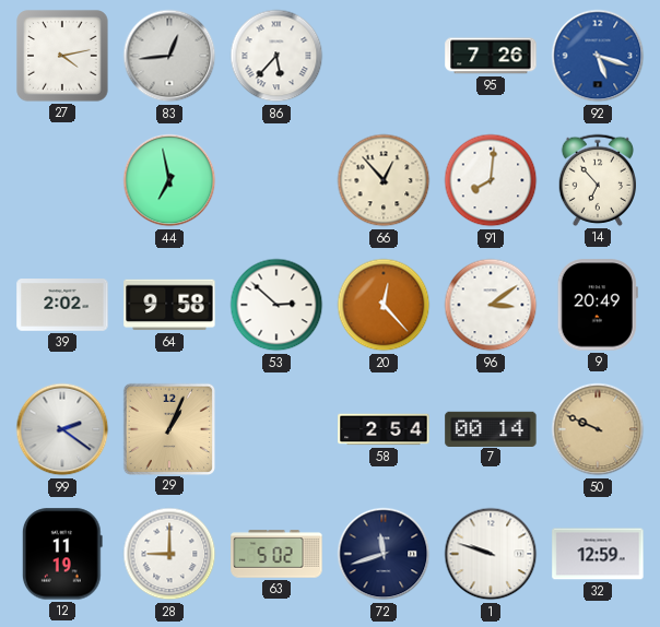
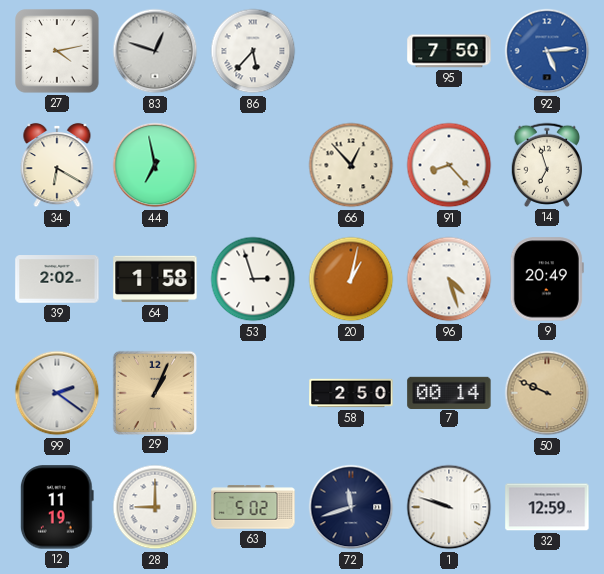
83: 12:44 -> 12:48 (155, 51)
95: 7:26 -> 7:50 (449, 51)
92: 5:18 -> 5:14 (547, 51)
34: none -> 6:20 (57, 165)
91: 8:01 -> 8:23 (449, 165)
14: 6:53 -> 6:57 (546, 165)
64: 9:58 -> 1:58 (155, 279)
53: 2:52 -> 2:57 (253, 279)
20: 12:23 -> 1:02 (351, 279)
96: 3:09 -> 4:27 (449, 279)
58: 2:54 -> 2:50 (351, 393)
